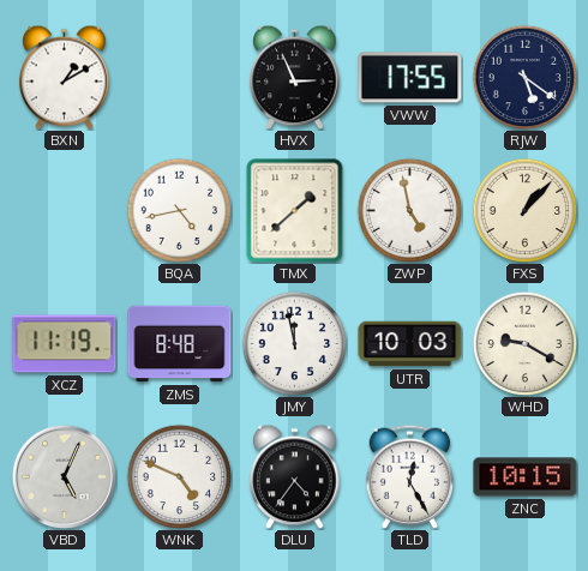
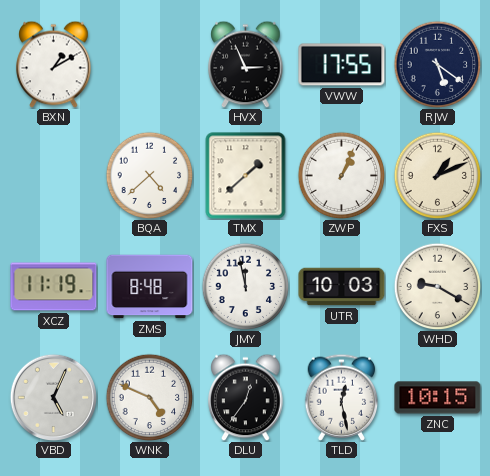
BQA: 4:43 -> 4:38 (149, 175)
ZWP: 4:58 -> 1:04 (341, 175)
FXS: 1:07 -> 1:11 (437, 175)
DLU: 4:36 -> 12:36 (246, 397)
TLD: 12:25 -> 12:28 (342, 397)
